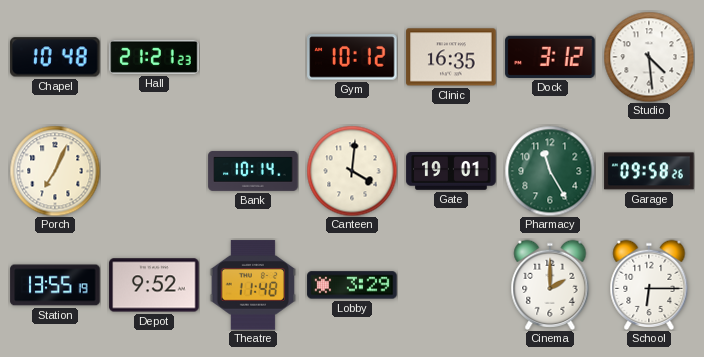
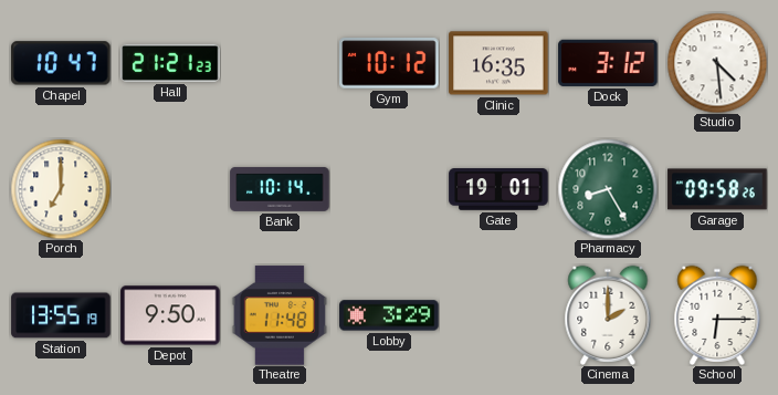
Chapel: 10:48 -> 10:47 (61, 63)
Porch: 7:04 -> 7:00 (61, 189)
Canteen: 4:01 -> none (352, 171)
Pharmacy: 11:25 -> 8:25 (608, 189)
Depot: 9:52 -> 9:50 (170, 315)
